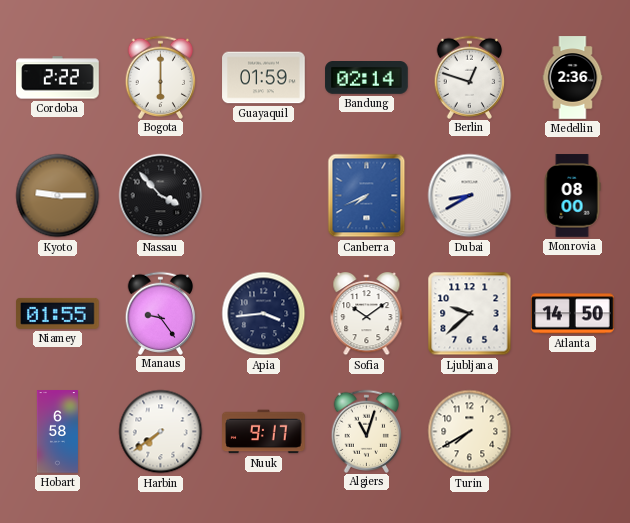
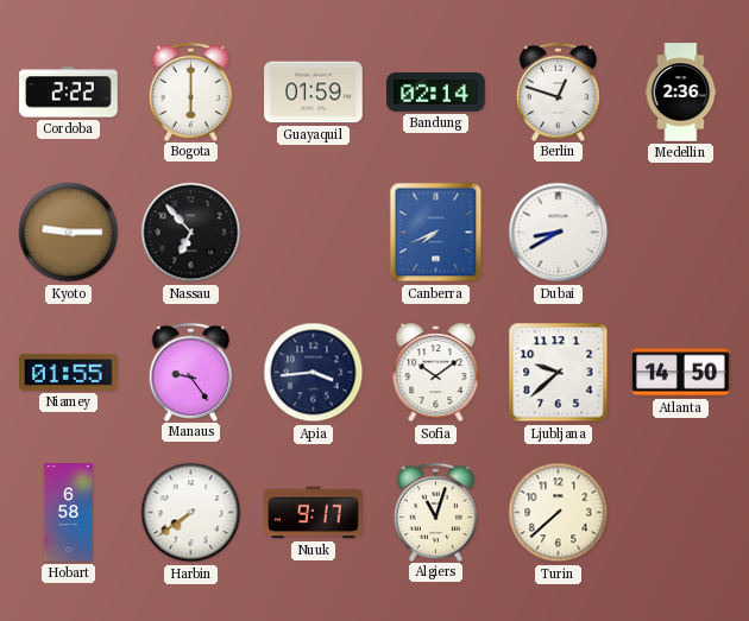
Nassau: 3:53 -> 6:53 (191, 233)
Monrovia: 08:00 -> none (572, 196)
Turin: 7:40 -> 7:38 (559, 513)
